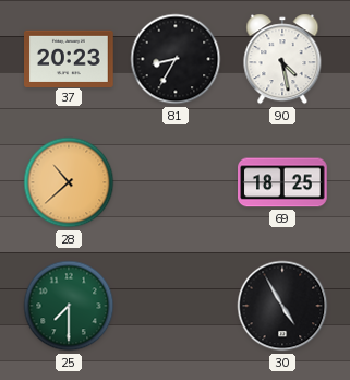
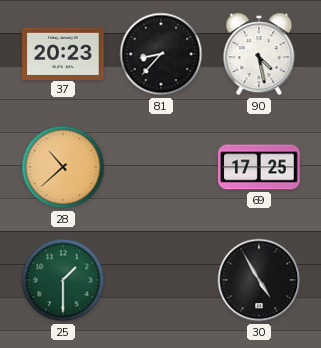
81: 8:35 -> 8:37 (161, 54)
69: 18:25 -> 17:25 (260, 167)
25: 7:30 -> 1:30 (63, 280)
